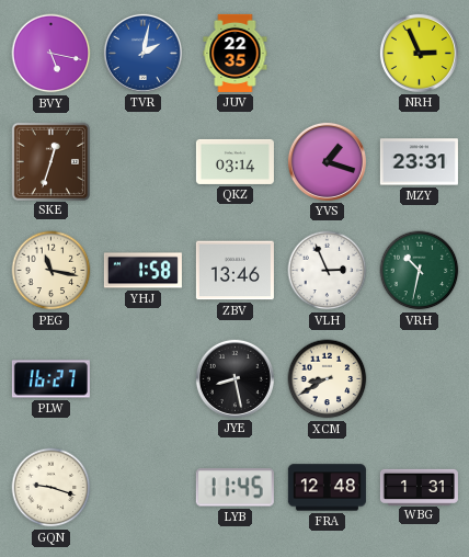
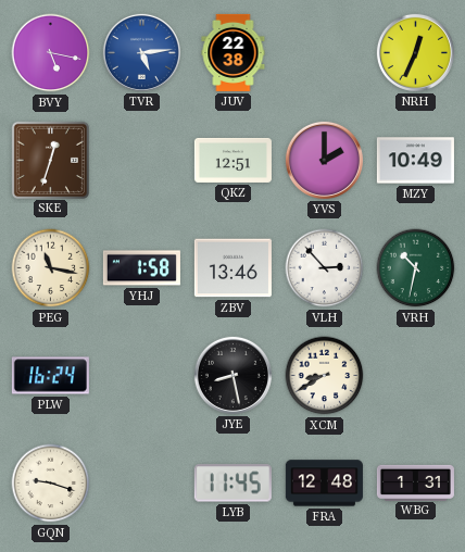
TVR: 2:02 -> 5:14 (141, 52)
JUV: 22:35 -> 22:38 (234, 52)
NRH: 2:56 -> 12:34 (415, 52)
QKZ: 03:14 -> 12:51 (232, 160)
YVS: 1:18 -> 2:00 (324, 160)
MZY: 23:31 -> 10:49 (415, 161)
VLH: 2:56 -> 2:53 (325, 268)
PLW: 16:27 -> 16:24 (50, 376)
